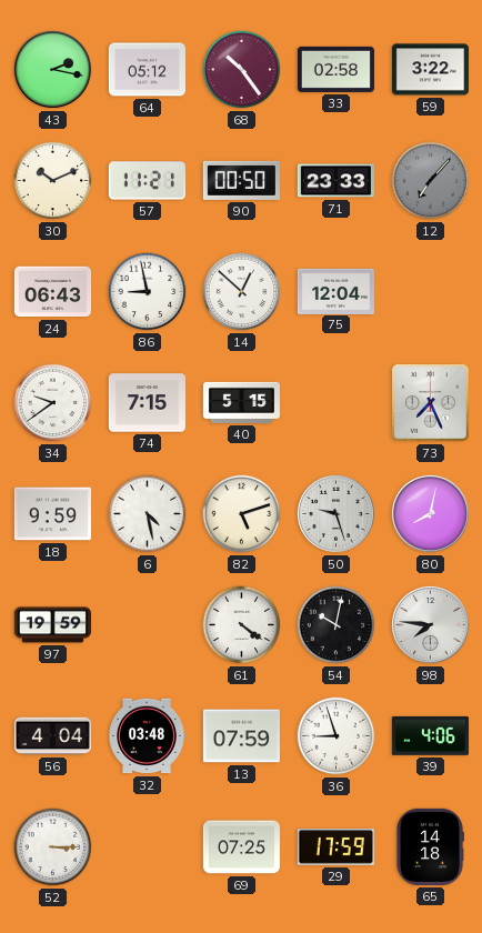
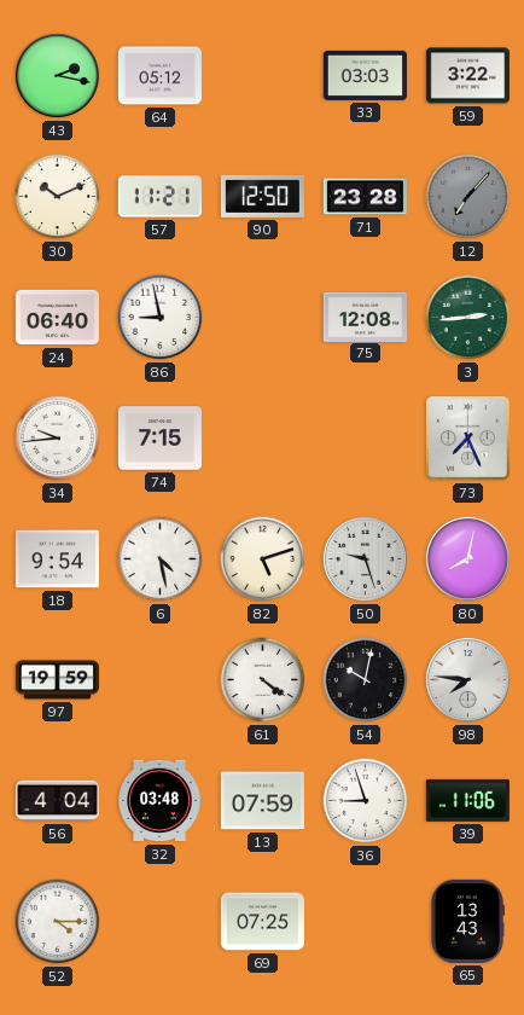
68: 10:24 -> none (242, 70)
33: 02:58 -> 03:03 (365, 75)
90: 00:50 -> 12:50 (262, 196)
71: 23:33 -> 23:28 (365, 197)
24: 06:43 -> 06:40 (57, 318)
14: 12:52 -> none (242, 292)
75: 12:04 -> 12:08 (365, 317)
3: none -> 2:44 (468, 318)
34: 9:39 -> 9:44 (58, 439)
40: 5:15 -> none (241, 402)
18: 9:59 -> 9:54 (57, 559)
39: 4:06 -> 11:06 (467, 800)
52: 3:15 -> 4:15 (58, 922)
29: 17:59 -> none (335, 847)
65: 14:18 -> 13:43 (467, 921)
